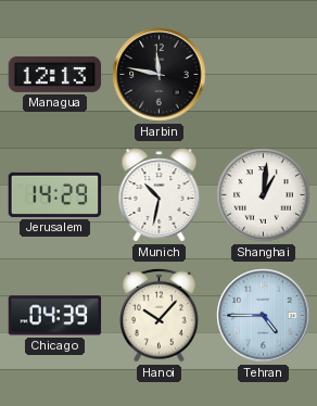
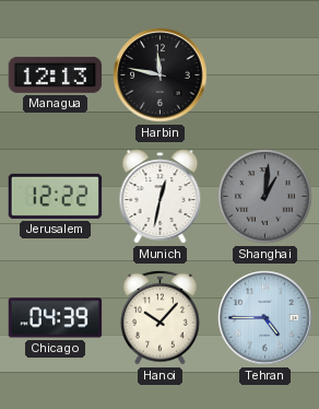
Jerusalem: 14:29 -> 12:22 (56, 196)
Munich: 10:32 -> 12:32 (161, 197)
Shanghai dial: white -> grey (265, 197)
